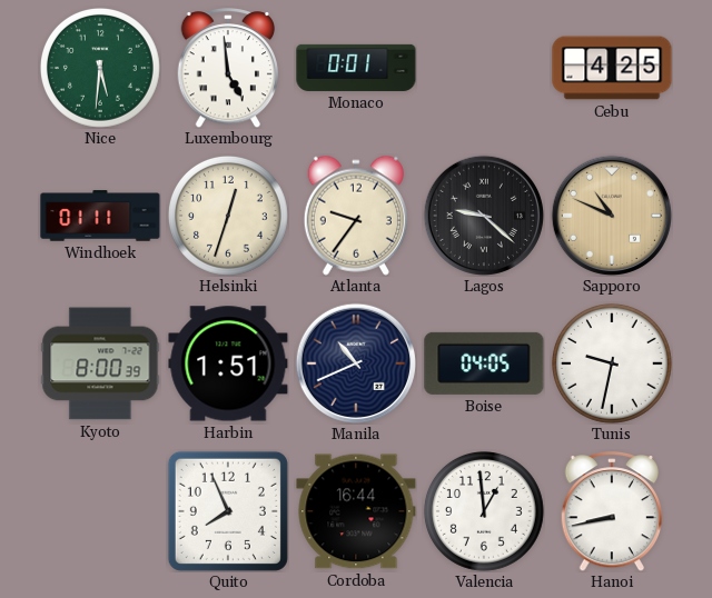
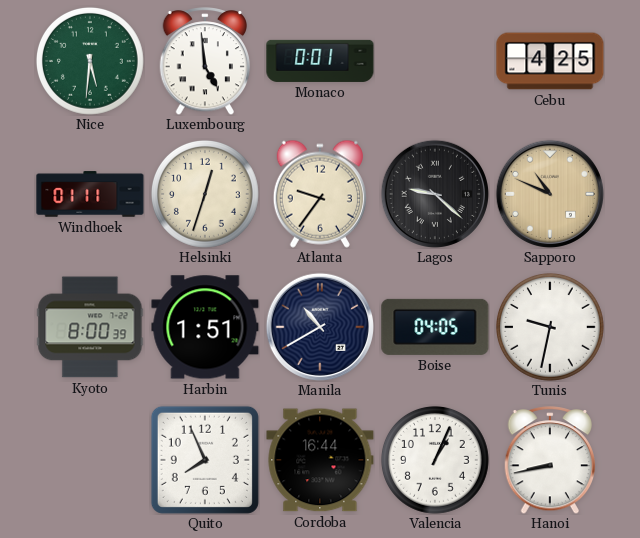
Manila: 10:41 -> 10:40 (319, 326)
Valencia: 12:59 -> 1:04 (435, 460)
